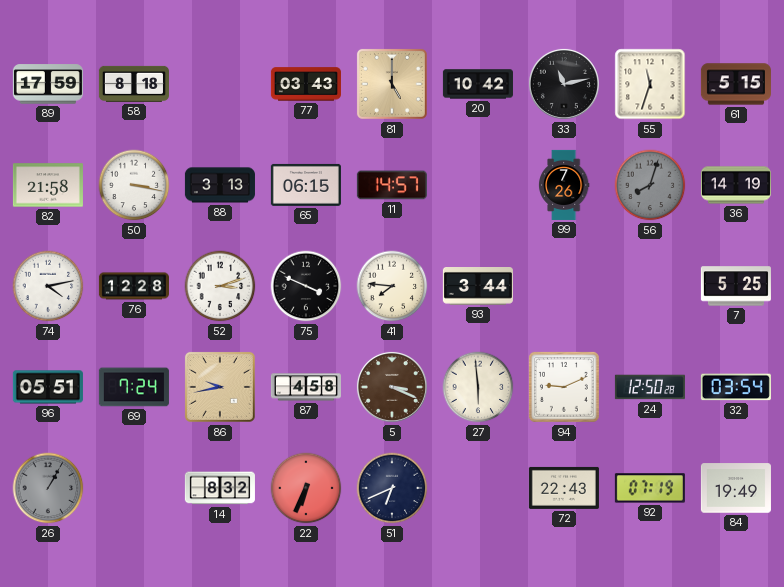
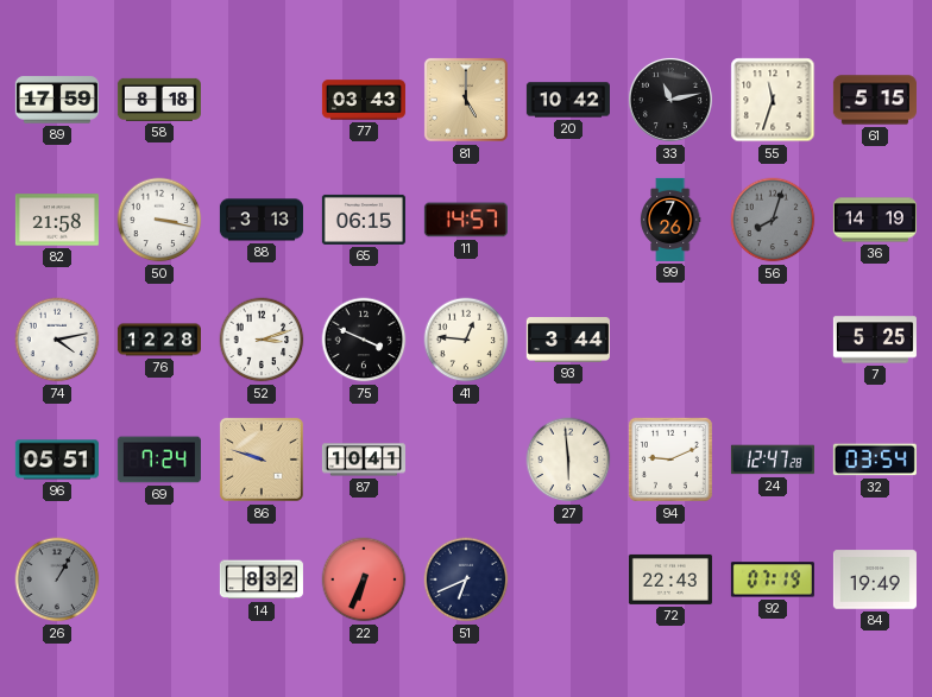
41: 7:46 -> 12:46 (466, 340)
86: 9:43 -> 9:48 (262, 460)
87: 4:58 -> 10:41 (364, 460)
5: 3:19 -> none (392, 387)
24: 12:50 -> 12:47 (773, 460)
